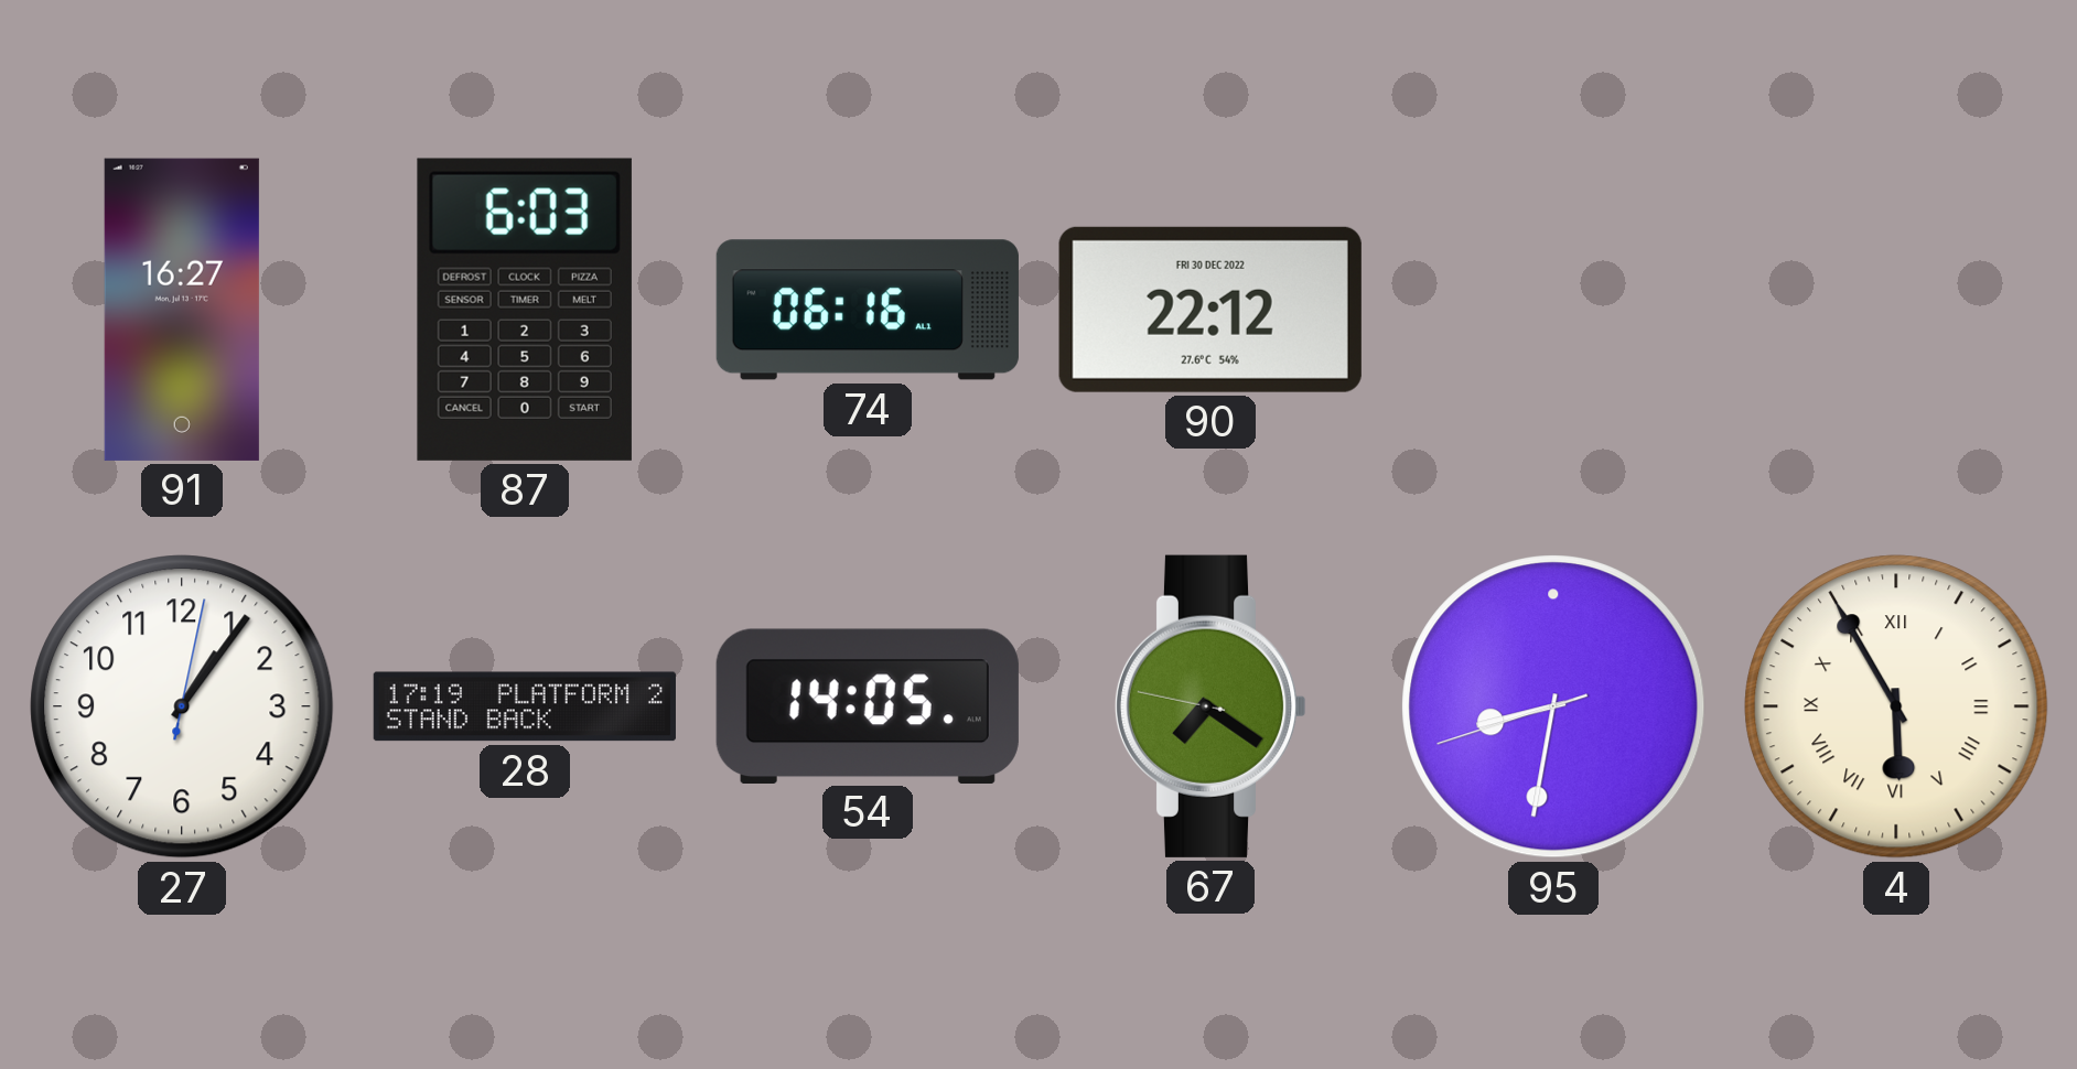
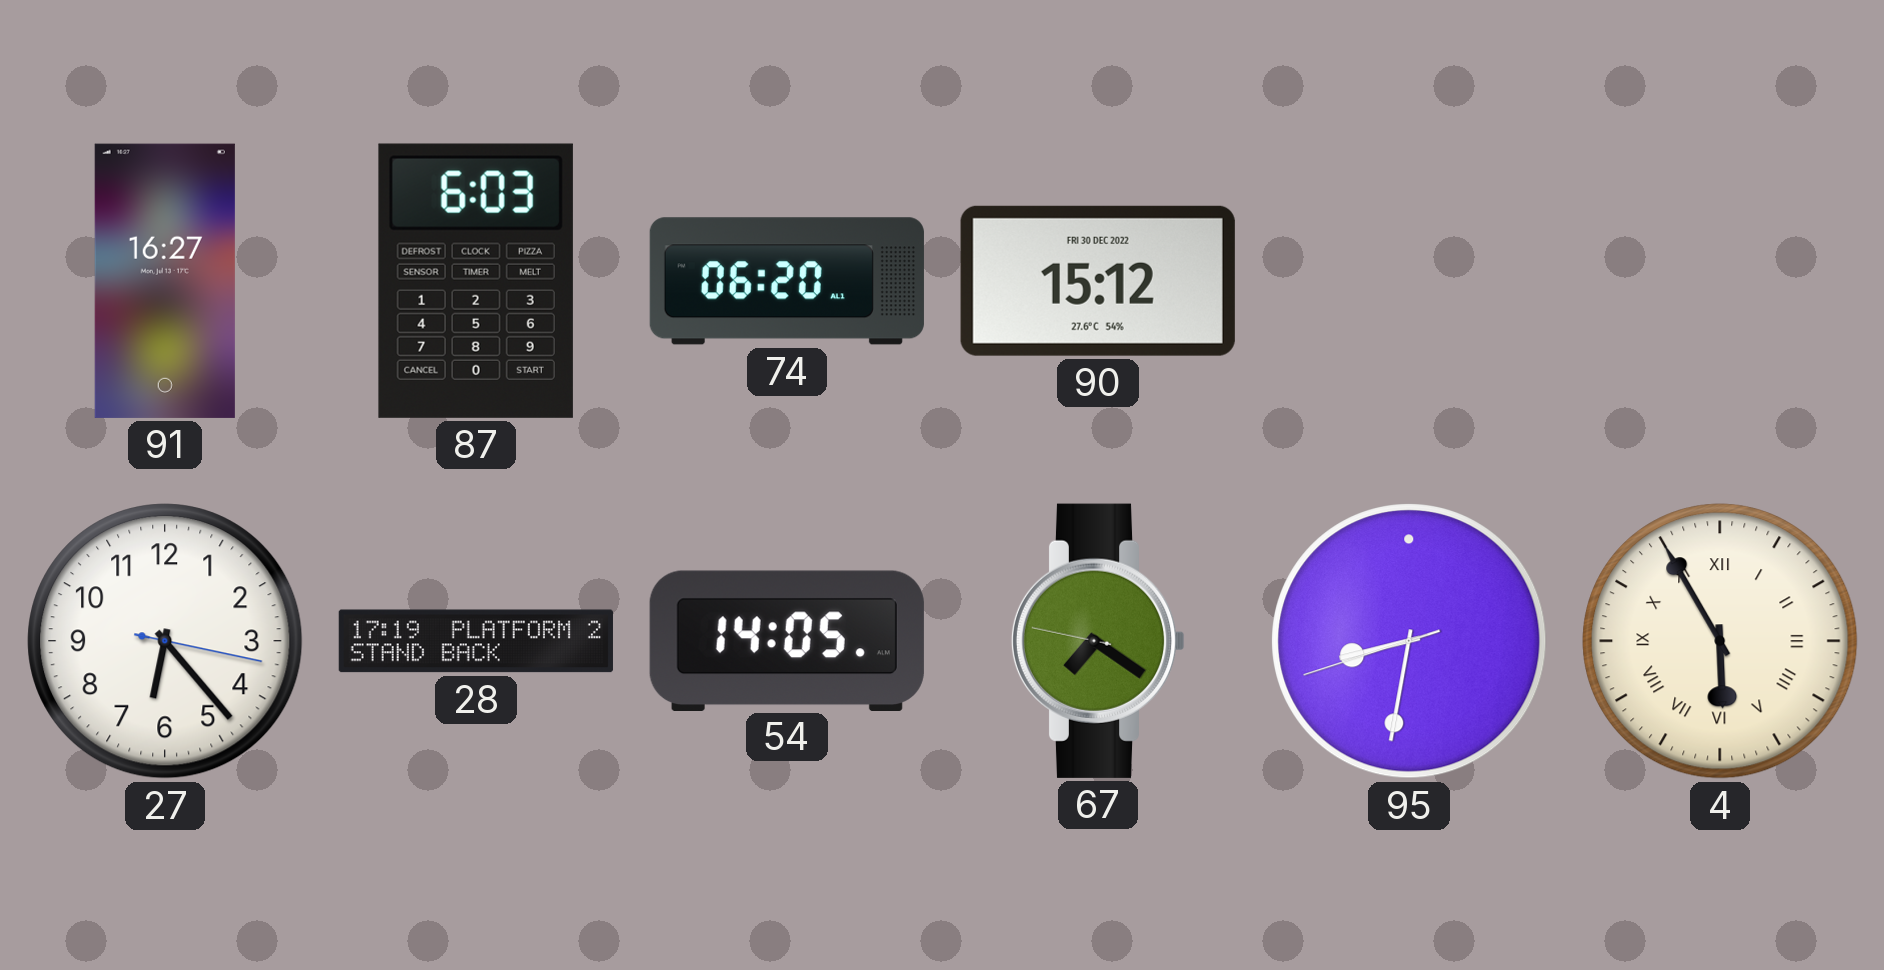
74: 06:16 -> 06:20 (787, 281)
90: 22:12 -> 15:12 (1098, 281)
27: 1:06 -> 6:23 (165, 641)
